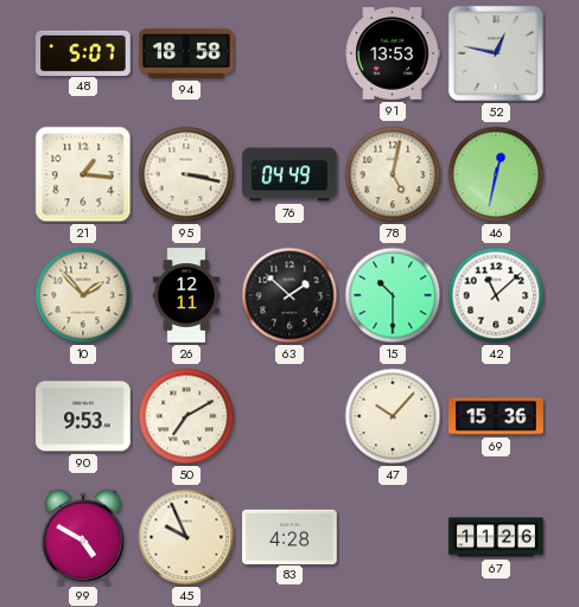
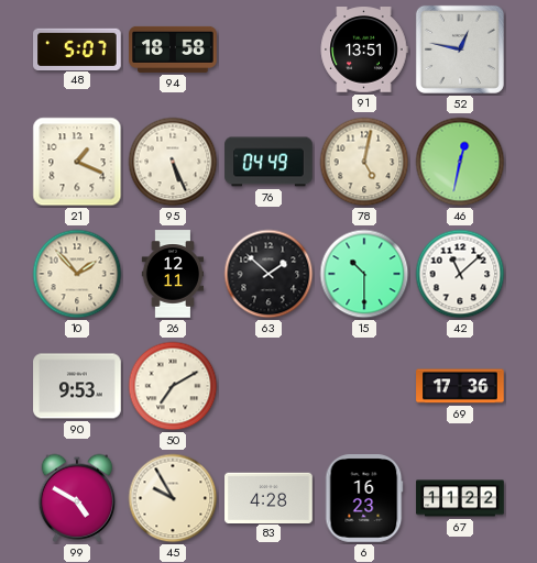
91: 13:53 -> 13:51 (364, 49)
21: 1:16 -> 1:19 (77, 162)
95: 3:17 -> 5:26 (173, 162)
47: 10:07 -> none (393, 416)
69: 15:36 -> 17:36 (460, 386)
45: 9:56 -> 9:55 (173, 498)
6: none -> 16:23 (364, 498)
67: 11:26 -> 11:22 (460, 498)
